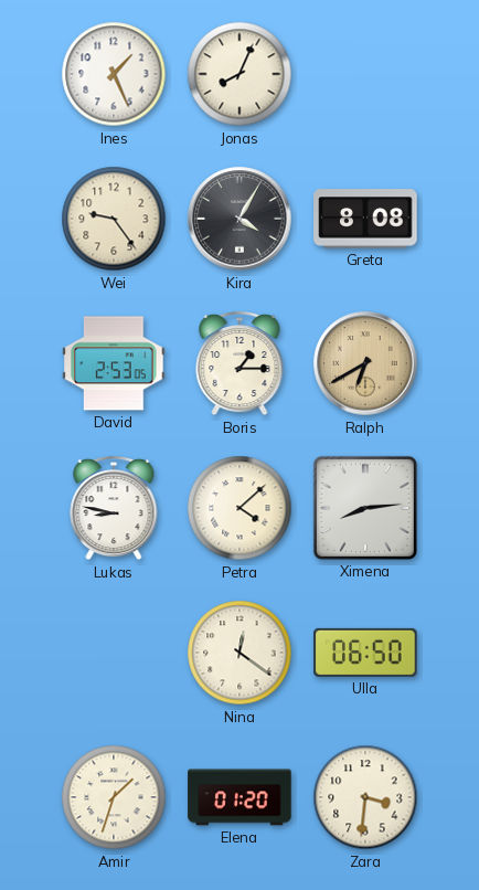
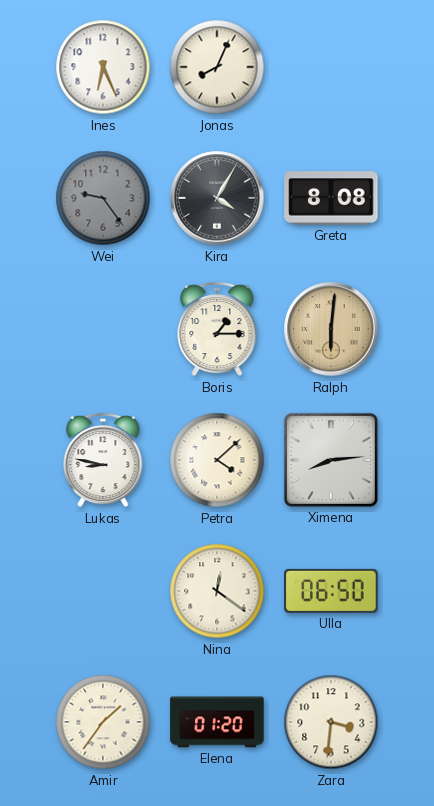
Ines: 1:26 -> 6:26 (103, 67)
Wei dial: cream -> grey (103, 198)
David: 2:53 -> none (114, 363)
Ralph: 6:40 -> 6:01 (331, 329)
Amir: 1:33 -> 1:36 (103, 722)
